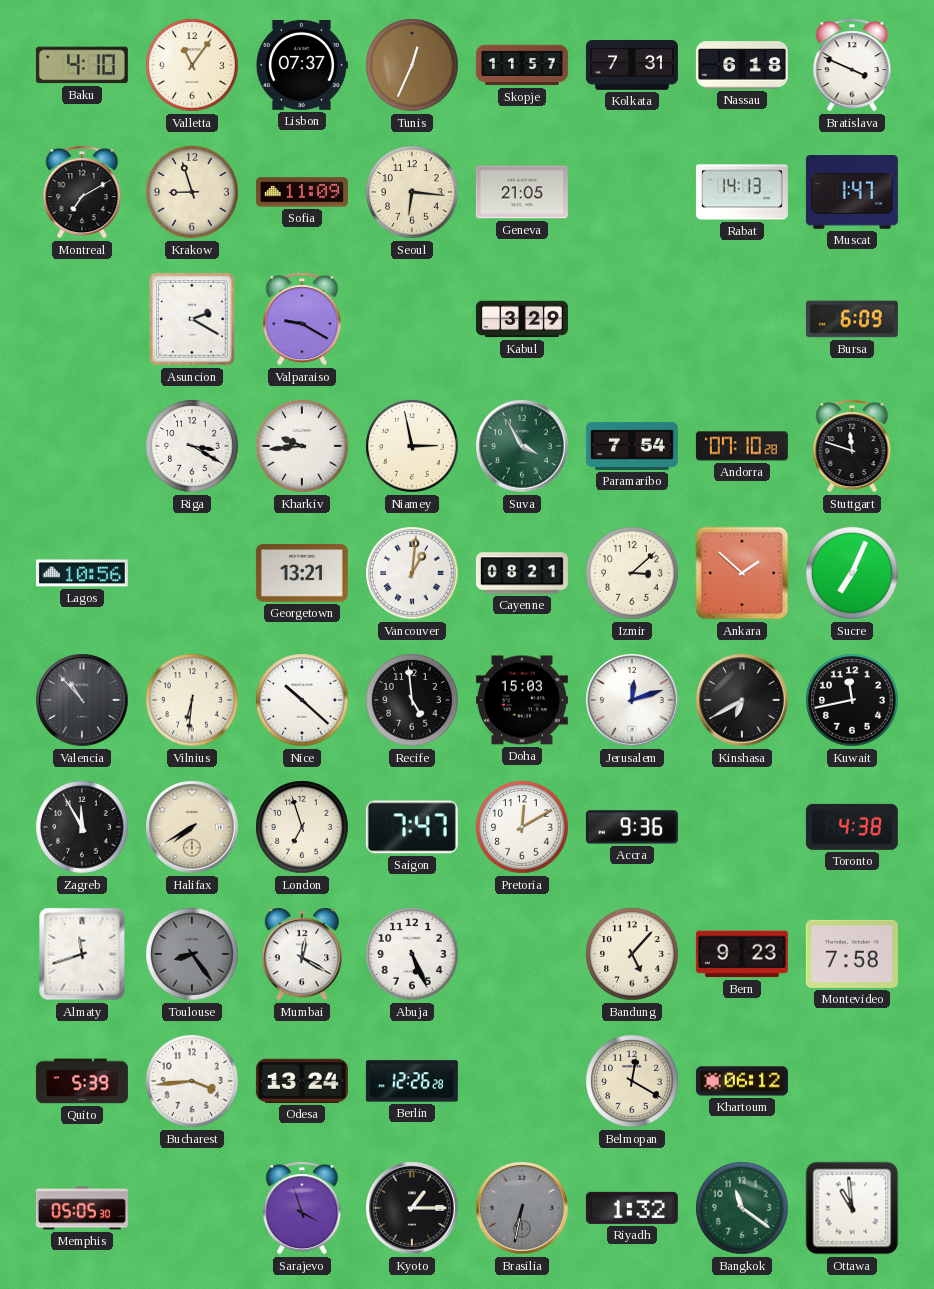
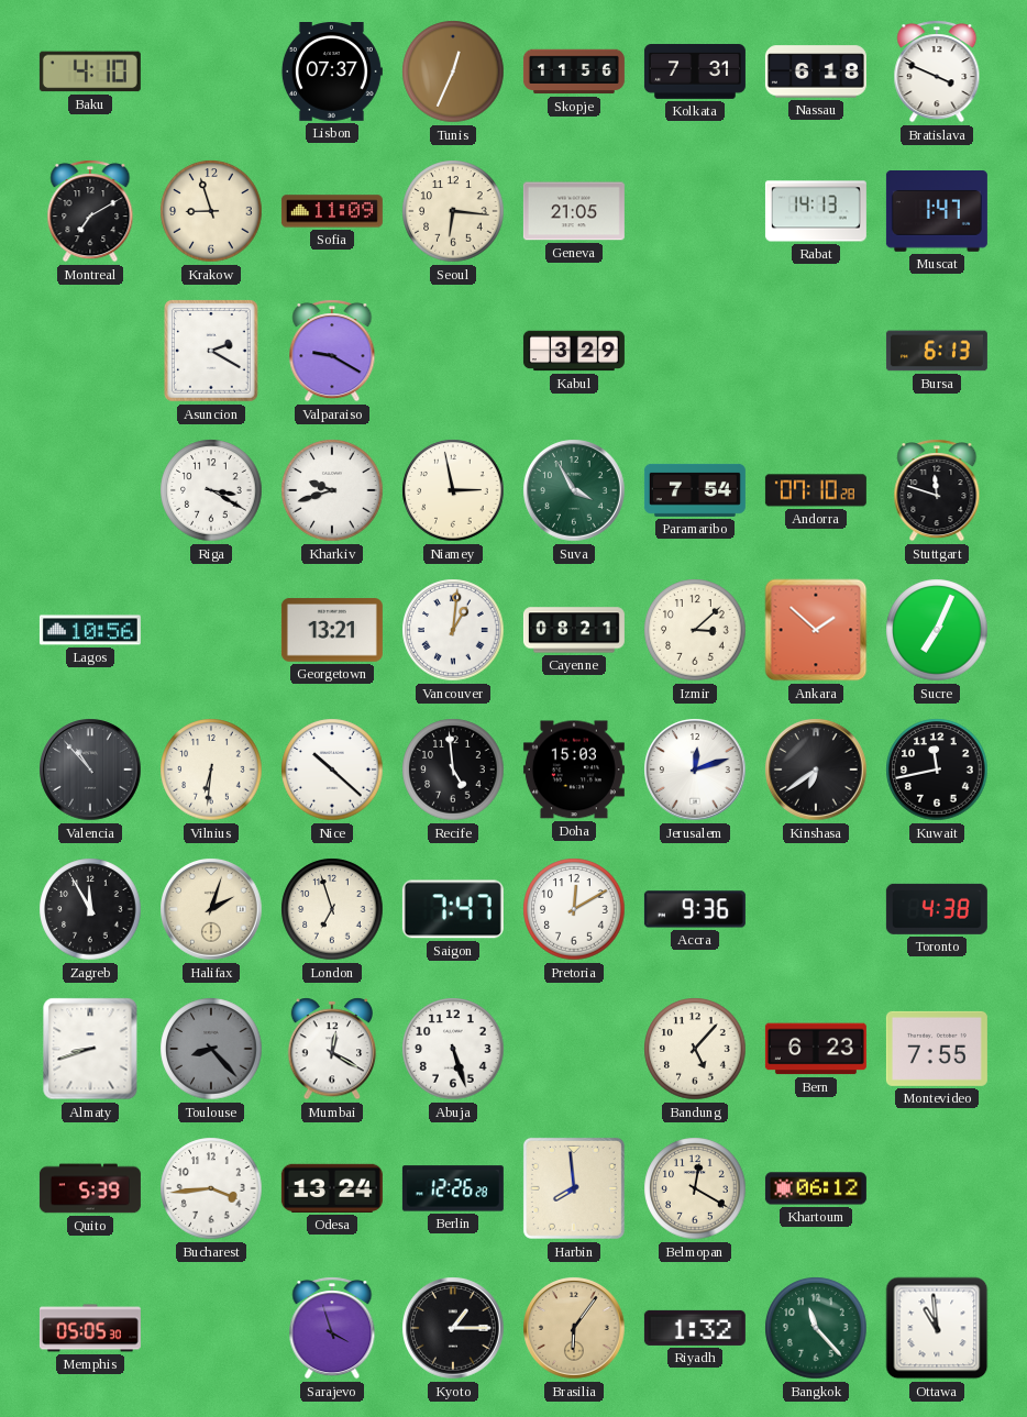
Valletta: 11:06 -> none (192, 65)
Skopje: 11:57 -> 11:56 (574, 71)
Bursa: 6:09 -> 6:13 (937, 351)
Kharkiv: 9:44 -> 9:42 (332, 490)
Kinshasa: 6:40 -> 6:39 (816, 770)
Halifax: 7:40 -> 2:03 (211, 909)
Almaty: 11:42 -> 8:42 (90, 1049)
Toulouse: 8:24 -> 8:23 (211, 1049)
Abuja: 5:26 -> 5:27 (453, 1049)
Bern: 9:23 -> 6:23 (816, 1049)
Montevideo: 7:58 -> 7:55 (937, 1049)
Harbin: none -> 7:59 (574, 1188)
Brasilia: 6:32 -> 6:06 (574, 1328)
Brasilia dial: grey -> champagne (574, 1328)
Bangkok: 11:21 -> 11:23 (816, 1328)
